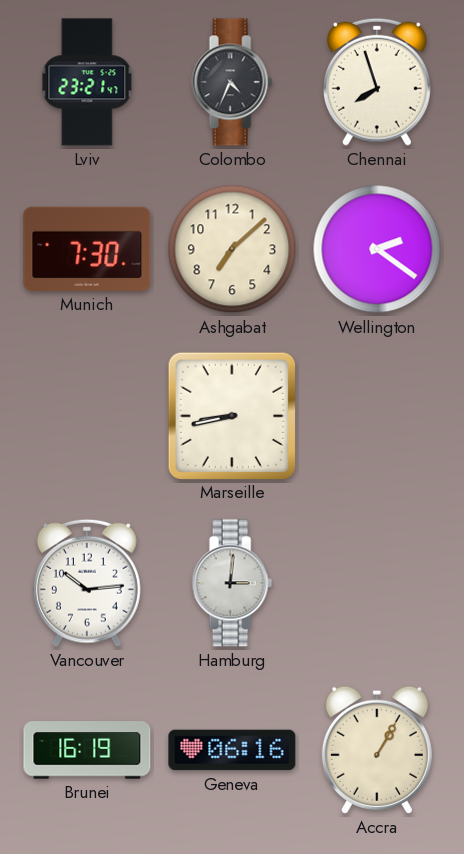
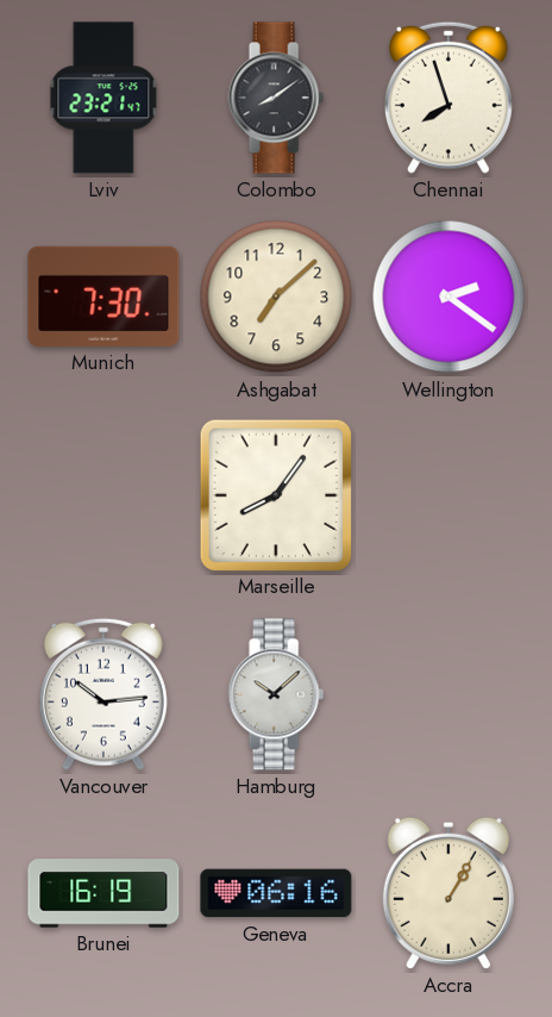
Colombo: 4:34 -> 8:09 (276, 98)
Marseille: 8:43 -> 8:06 (275, 494)
Hamburg: 3:01 -> 10:08 (276, 694)
